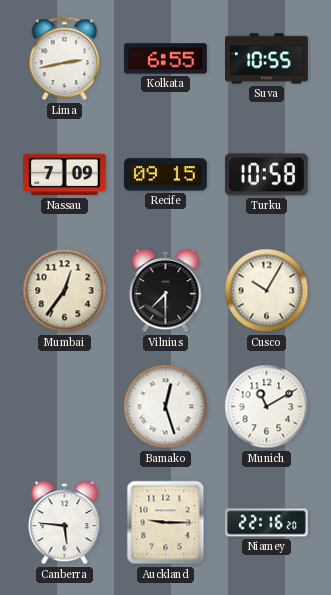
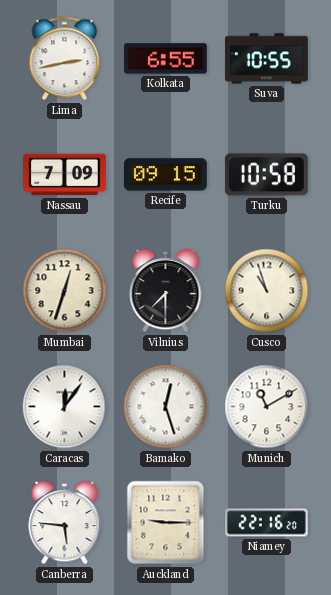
Mumbai: 12:36 -> 12:33 (65, 291)
Cusco: 10:05 -> 10:57 (267, 291)
Caracas: none -> 12:06 (65, 407)
